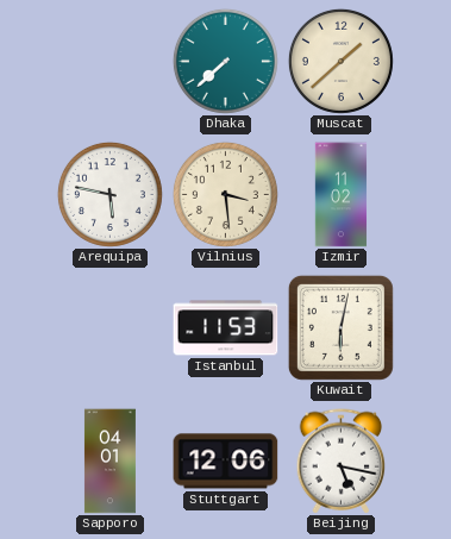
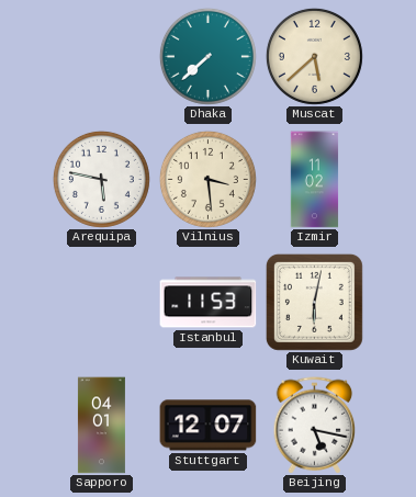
Muscat: 1:38 -> 5:38 (314, 56)
Stuttgart: 12:06 -> 12:07 (209, 426)
